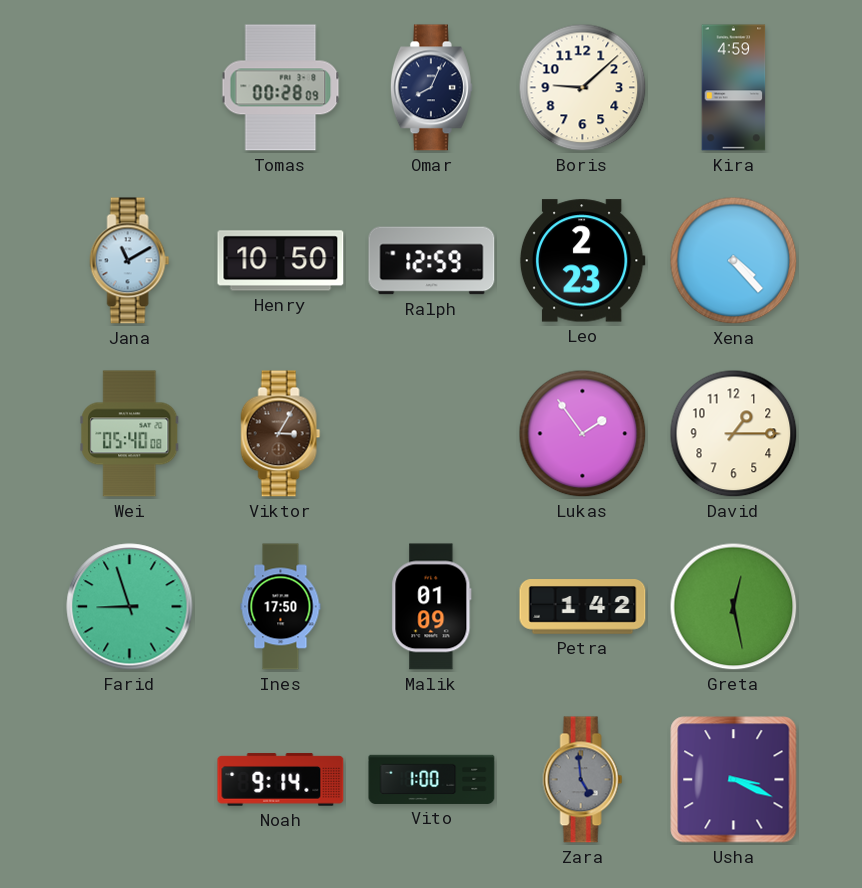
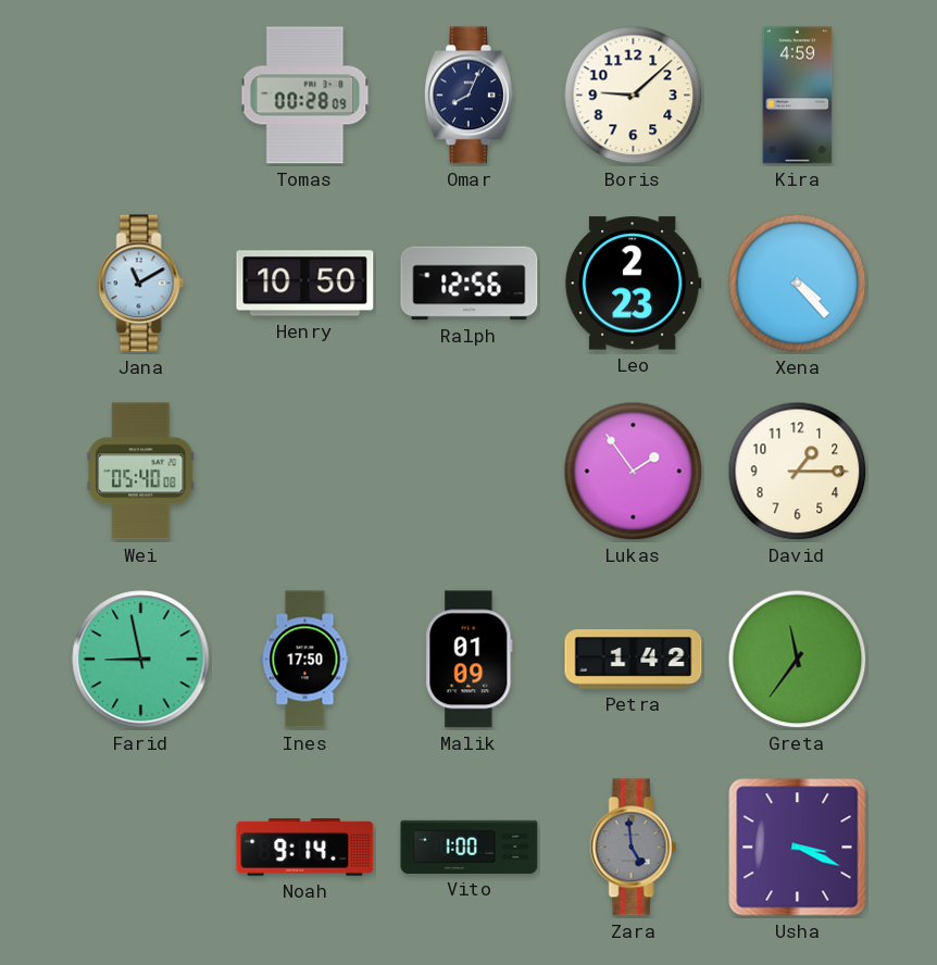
Ralph: 12:59 -> 12:56 (470, 284)
Viktor: 3:05 -> none (281, 434)
Farid: 8:57 -> 8:58 (141, 660)
Greta: 12:28 -> 11:36 (798, 660)
